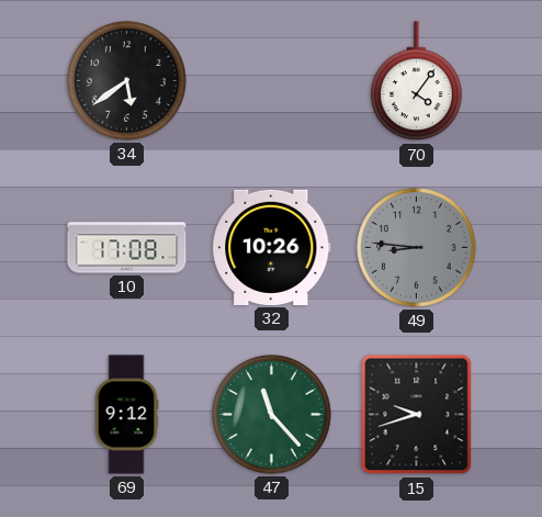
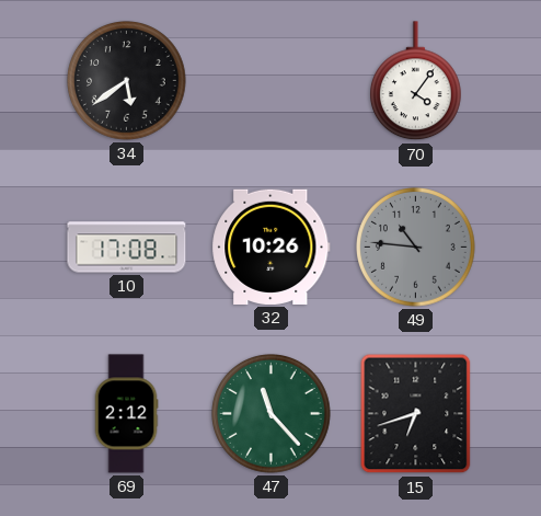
49: 8:46 -> 10:46 (416, 248)
69: 9:12 -> 2:12 (126, 414)
15: 9:42 -> 6:42 (416, 414)
